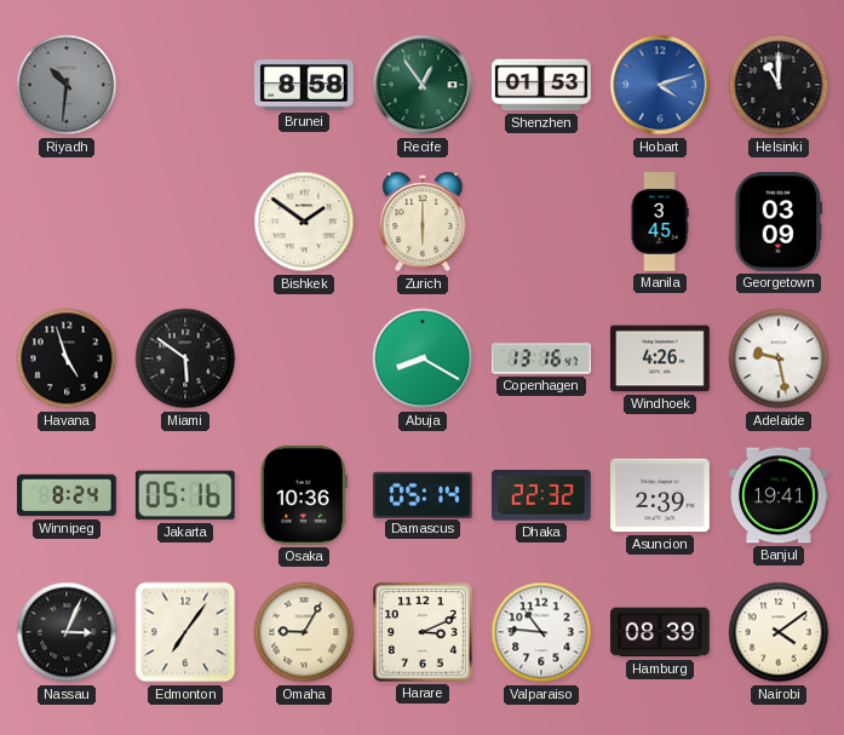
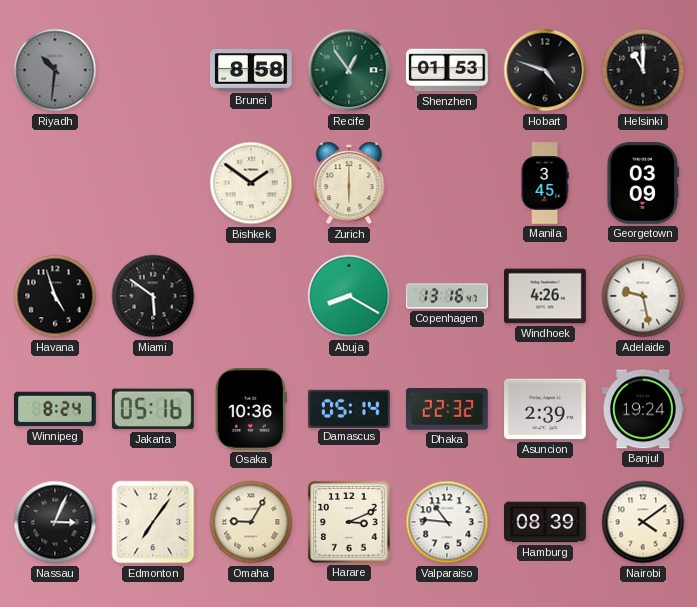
Hobart: 4:12 -> 4:48 (545, 70)
Hobart dial: blue -> black (545, 70)
Banjul: 19:41 -> 19:24 (644, 409)
